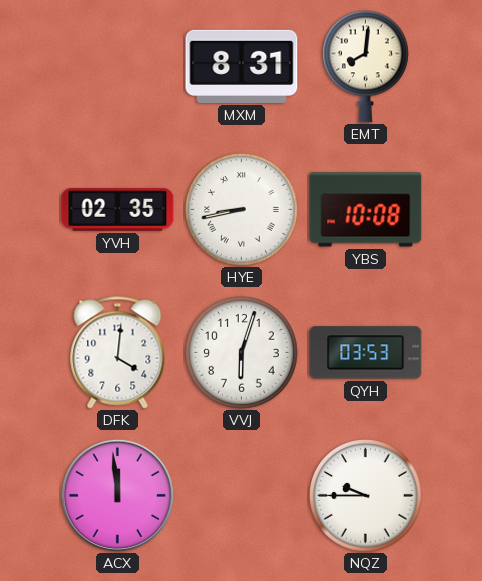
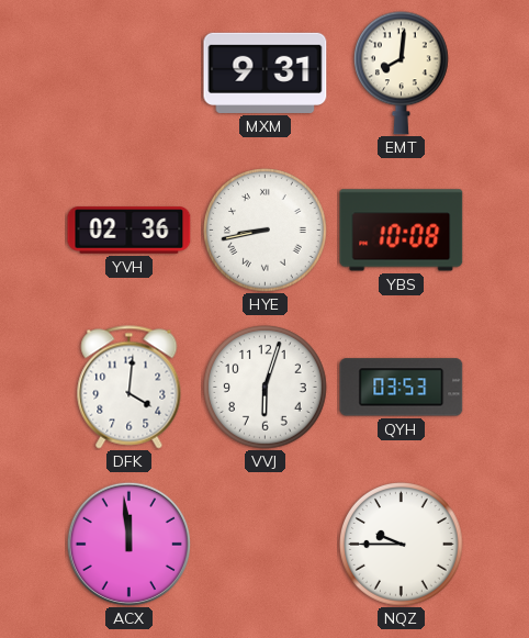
MXM: 8:31 -> 9:31 (266, 72)
YVH: 02:35 -> 02:36 (130, 231)
